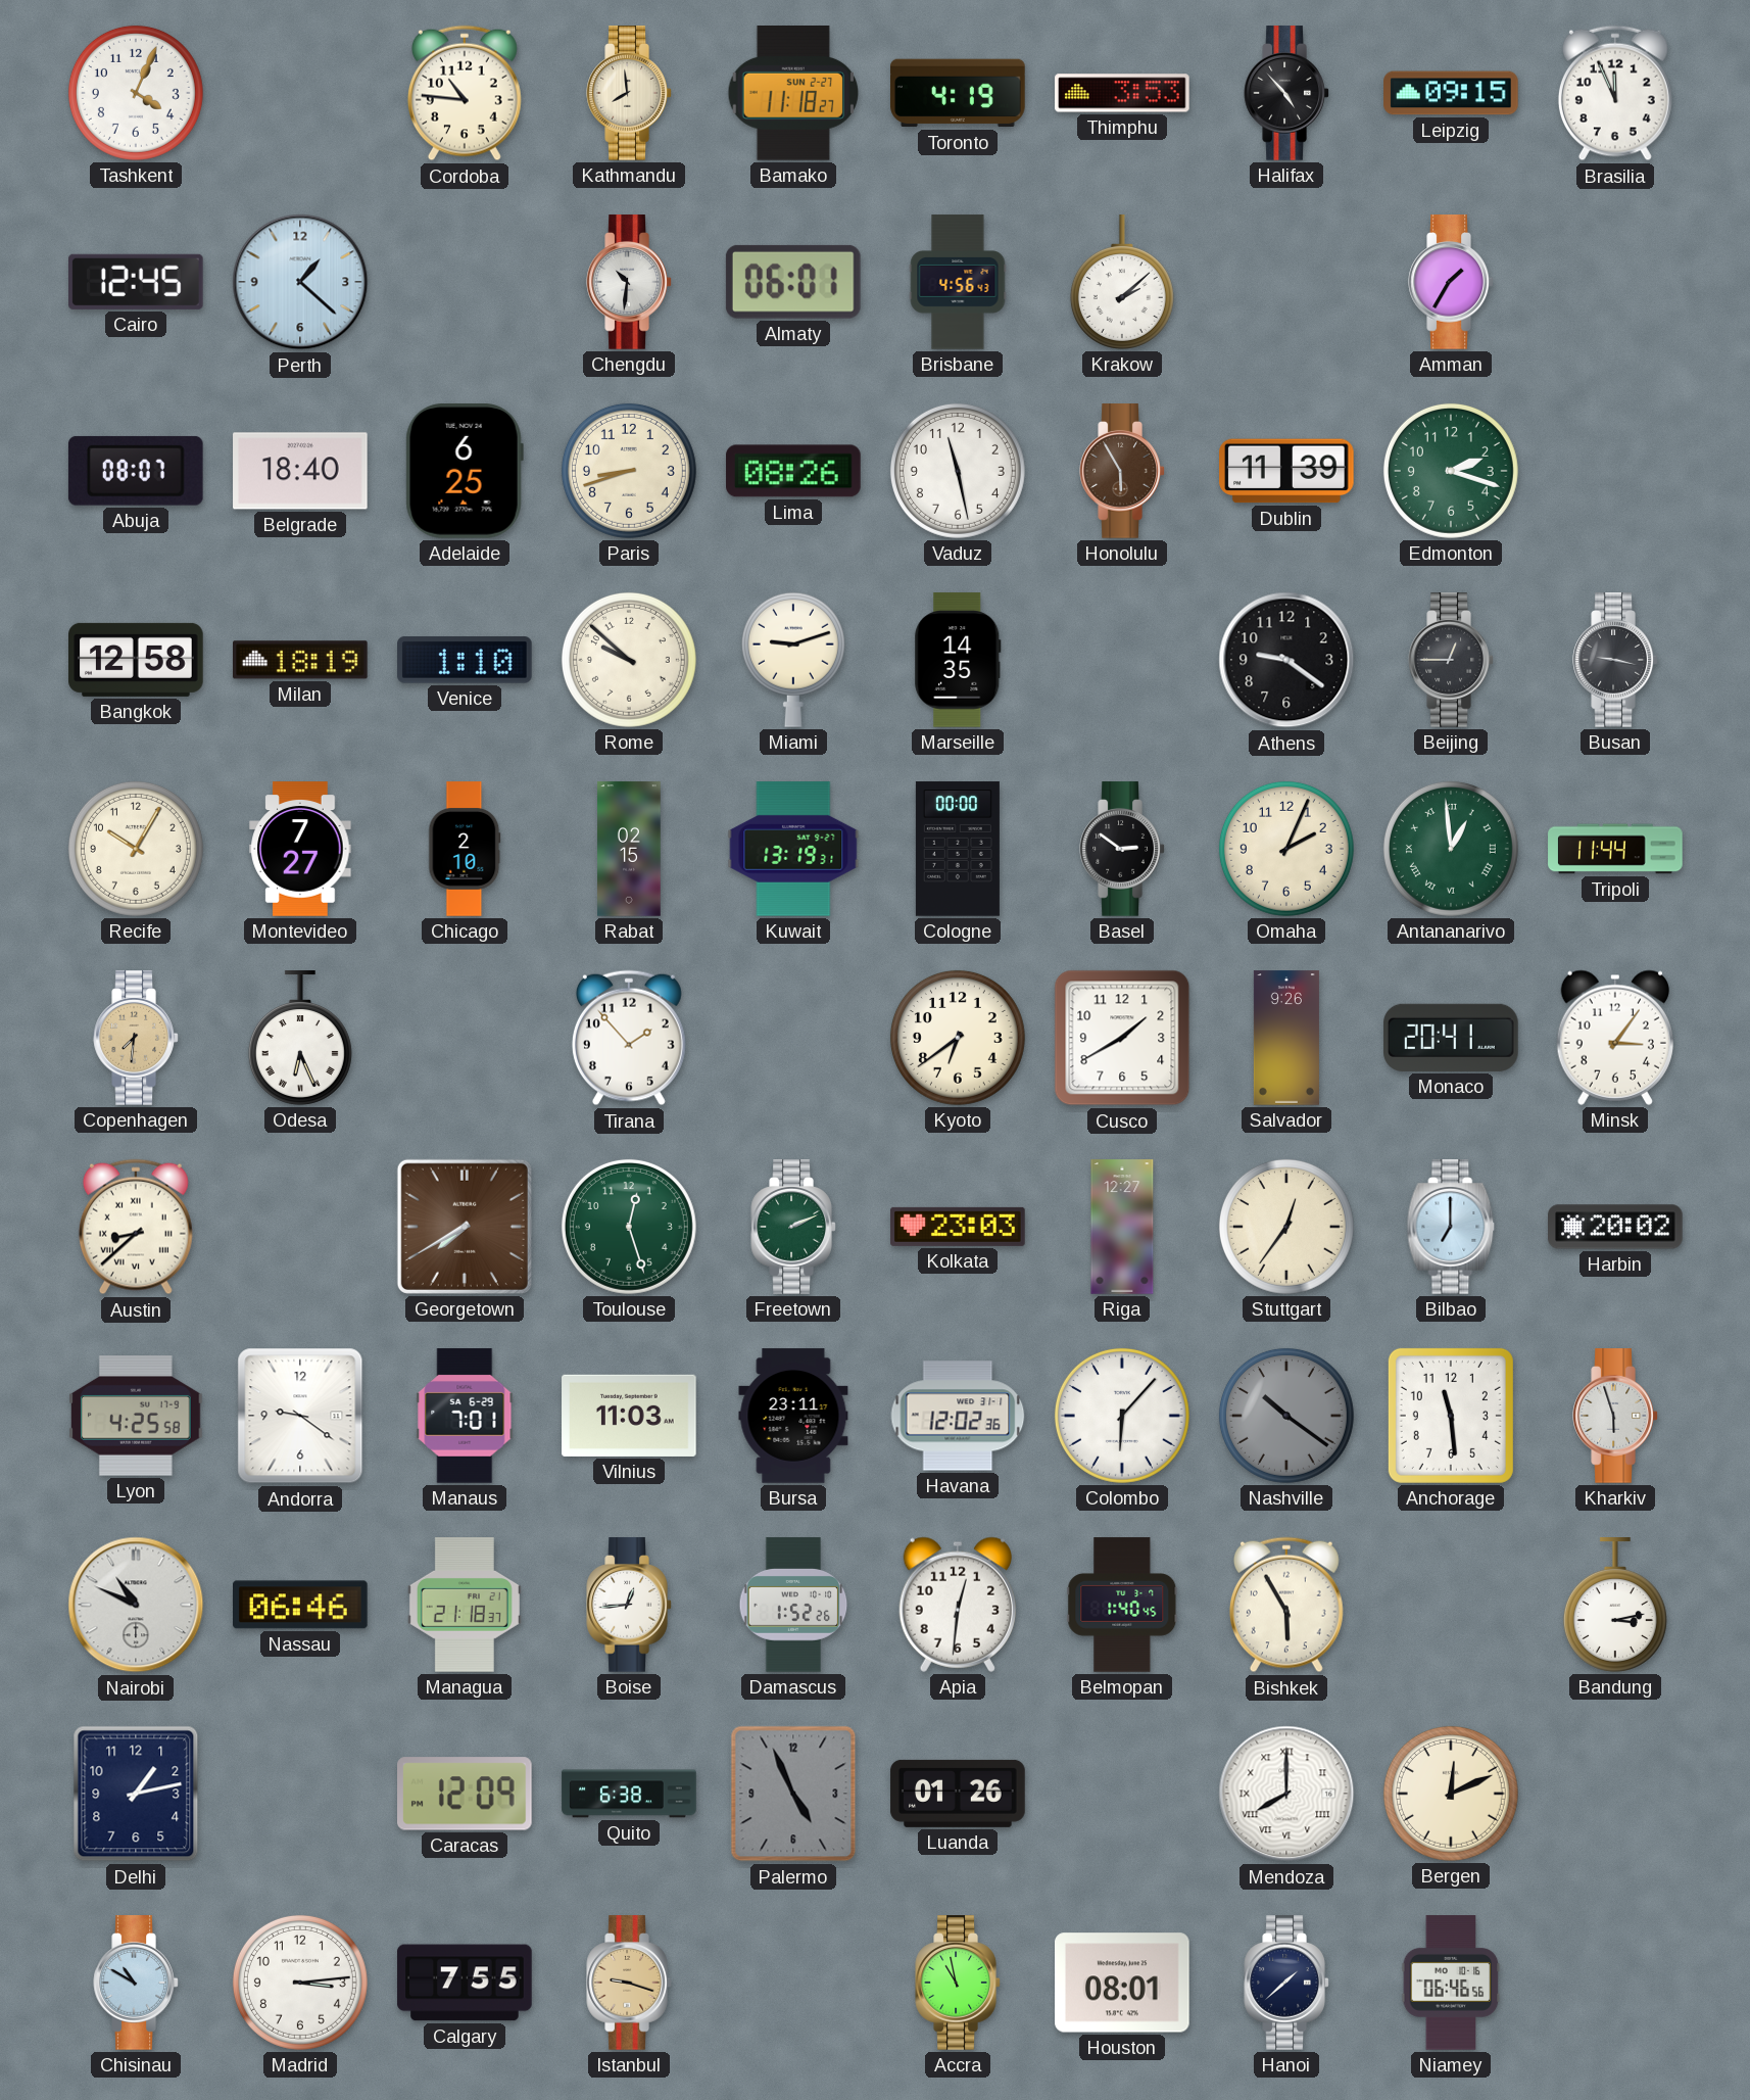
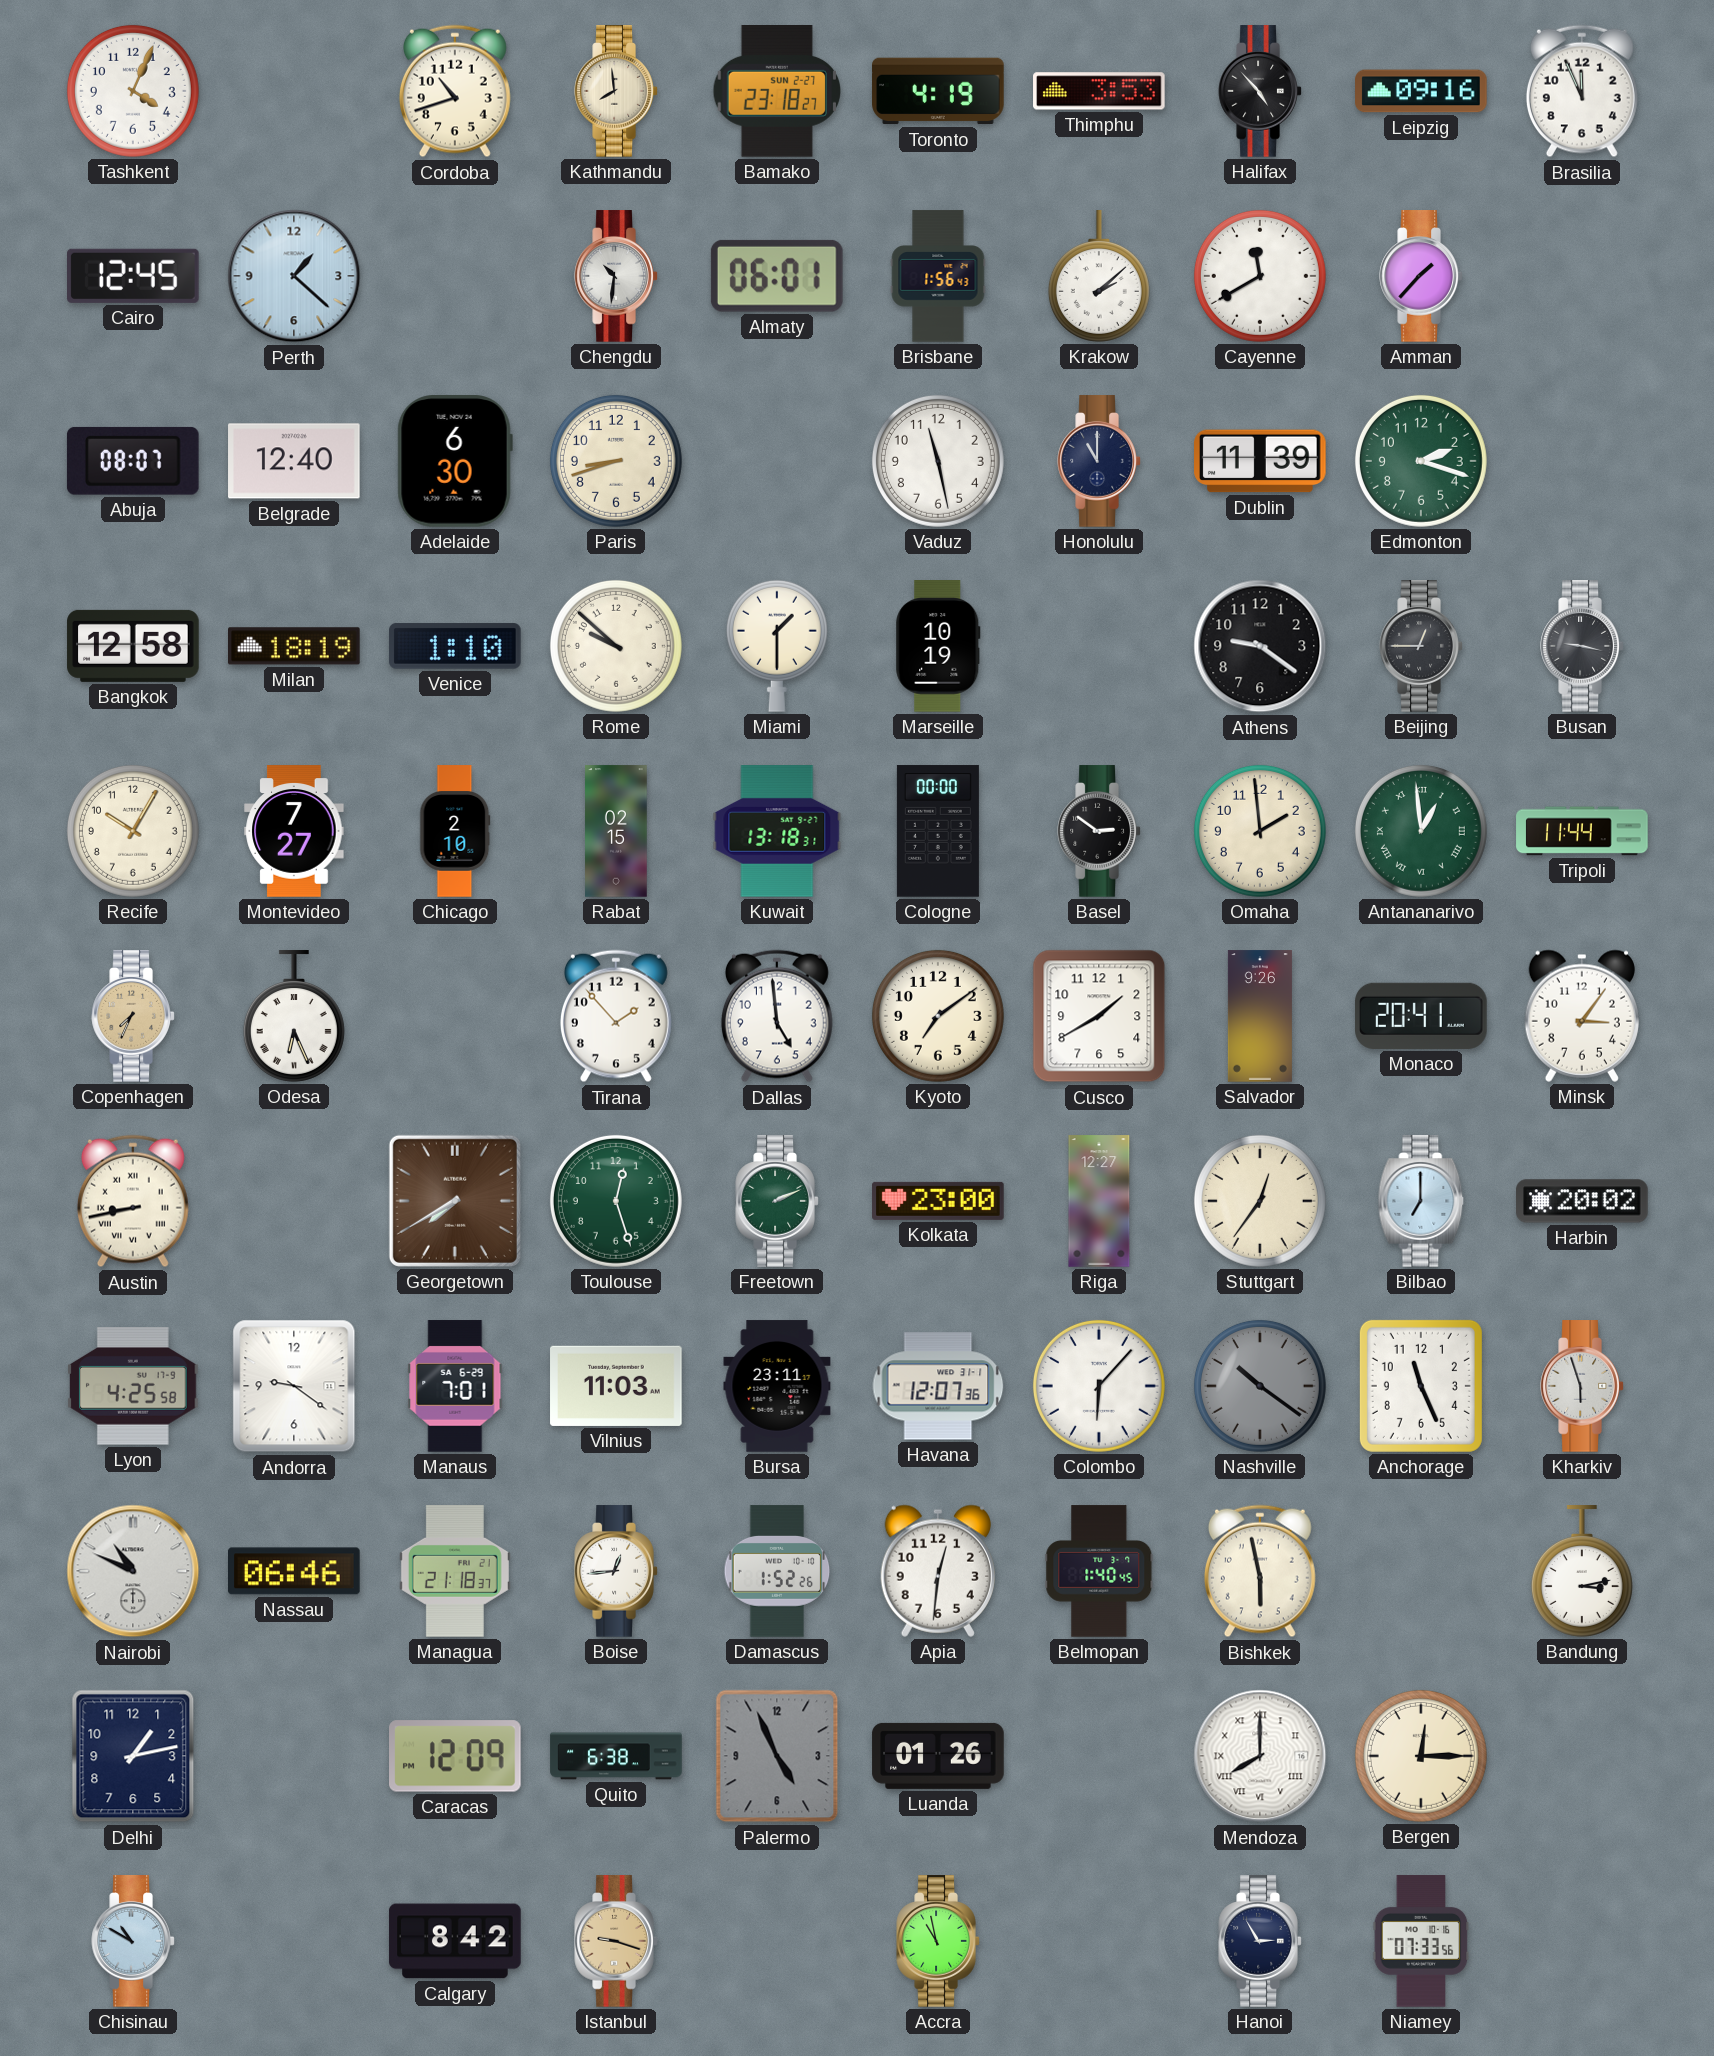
Cordoba: 10:46 -> 10:42 (455, 91)
Bamako: 11:18 -> 23:18 (776, 92)
Leipzig: 09:15 -> 09:16 (1421, 91)
Brisbane: 4:56 -> 1:56 (938, 276)
Cayenne: none -> 11:40 (1260, 276)
Amman: 1:35 -> 1:37 (1421, 276)
Belgrade: 18:40 -> 12:40 (294, 461)
Adelaide: 6:25 -> 6:30 (455, 462)
Lima: 08:26 -> none (793, 471)
Honolulu: 5:55 -> 11:00 (1099, 461)
Honolulu dial: brown -> navy (1099, 461)
Miami: 9:12 -> 1:30 (777, 646)
Marseille: 14:35 -> 10:19 (938, 646)
Kuwait: 13:19 -> 13:18 (777, 831)
Omaha: 2:04 -> 1:59 (1260, 831)
Copenhagen: 7:31 -> 7:34 (133, 1016)
Dallas: none -> 4:59 (777, 1016)
Kyoto: 6:39 -> 7:09 (938, 1016)
Austin: 8:38 -> 8:43 (133, 1201)
Kolkata: 23:03 -> 23:00 (938, 1201)
Havana: 12:02 -> 12:07 (938, 1386)
Anchorage: 11:29 -> 11:26 (1421, 1386)
Bishkek: 5:55 -> 5:58 (1260, 1571)
Bergen: 12:11 -> 12:15 (1421, 1756)
Madrid: 3:14 -> none (300, 1983)
Calgary: 7:55 -> 8:42 (455, 1941)
Houston: 08:01 -> none (1122, 1983)
Hanoi: 1:38 -> 2:55 (1260, 1941)
Niamey: 06:46 -> 07:33 (1421, 1941)
